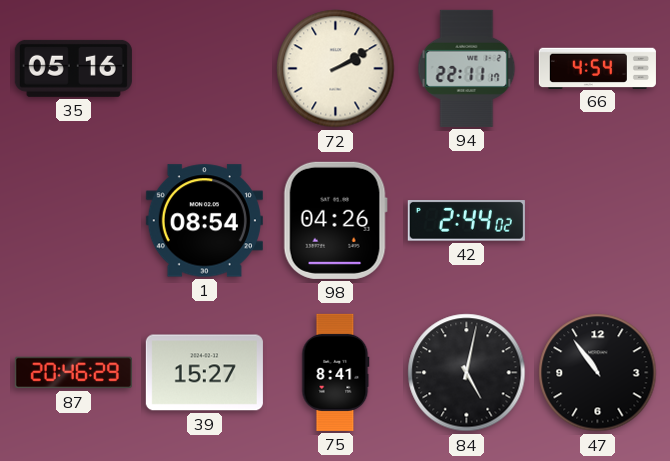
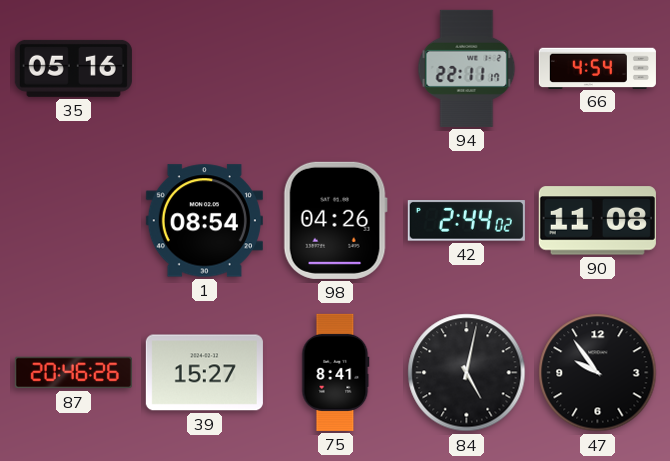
72: 2:10 -> none (336, 69)
90: none -> 11:08 (597, 221)
87: 20:46:29 -> 20:46:26 (73, 373)
47: 10:54 -> 9:54 (598, 373)
